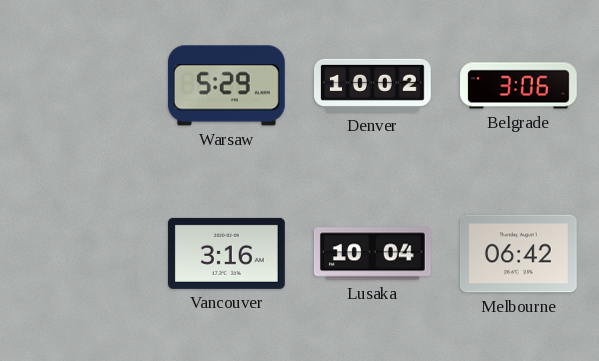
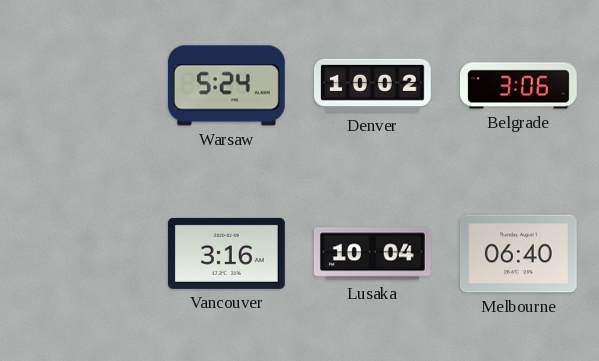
Warsaw: 5:29 -> 5:24 (226, 86)
Melbourne: 06:42 -> 06:40 (519, 254)
